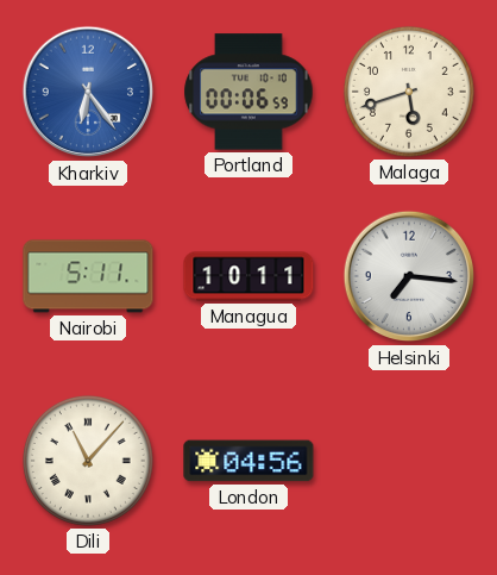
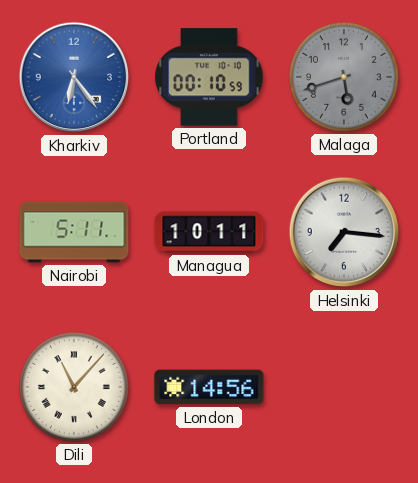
Portland: 00:06 -> 00:10 (209, 77)
Malaga dial: cream -> grey (344, 77)
London: 04:56 -> 14:56 (209, 387)
